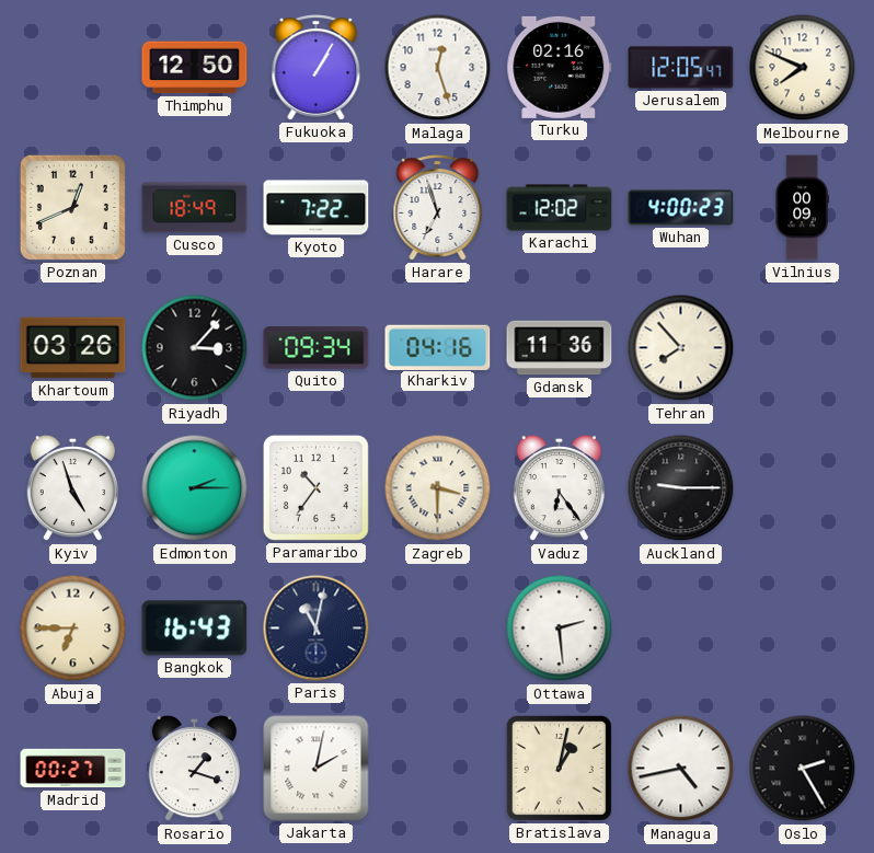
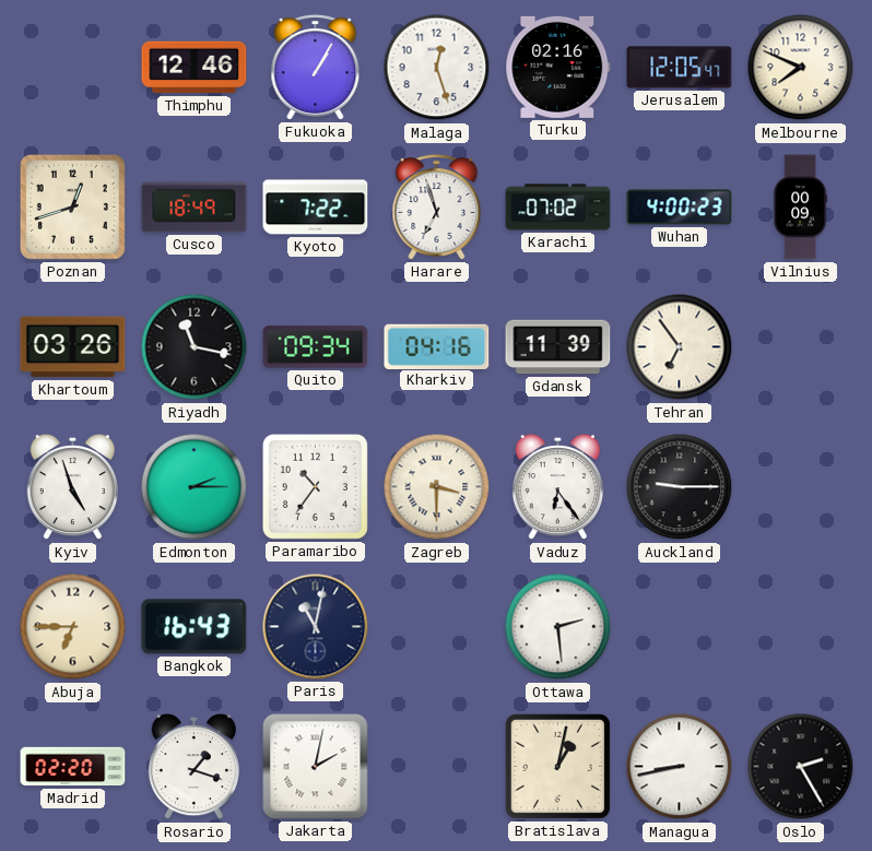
Thimphu: 12:50 -> 12:46 (195, 68)
Poznan: 12:41 -> 12:42 (72, 206)
Karachi: 12:02 -> 07:02 (558, 208)
Riyadh: 3:07 -> 11:17 (195, 347)
Gdansk: 11:36 -> 11:39 (558, 347)
Tehran: 7:53 -> 6:54 (680, 347)
Madrid: 00:27 -> 02:20 (73, 767)
Managua: 4:43 -> 8:43 (680, 767)
